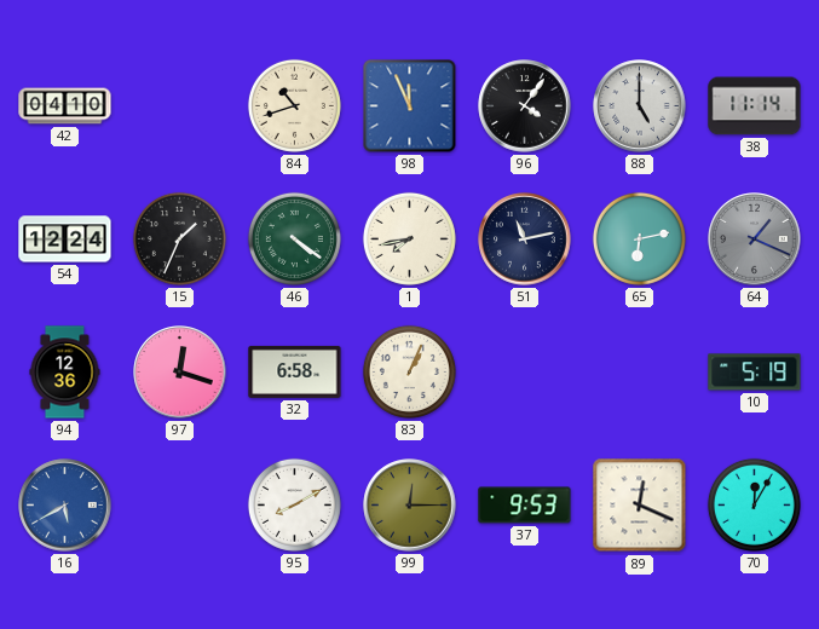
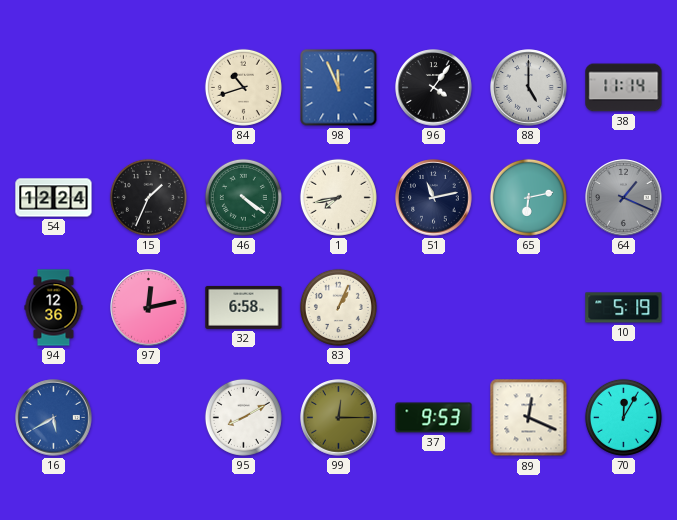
42: 04:10 -> none (65, 106)
97: 12:18 -> 12:13 (149, 308)
